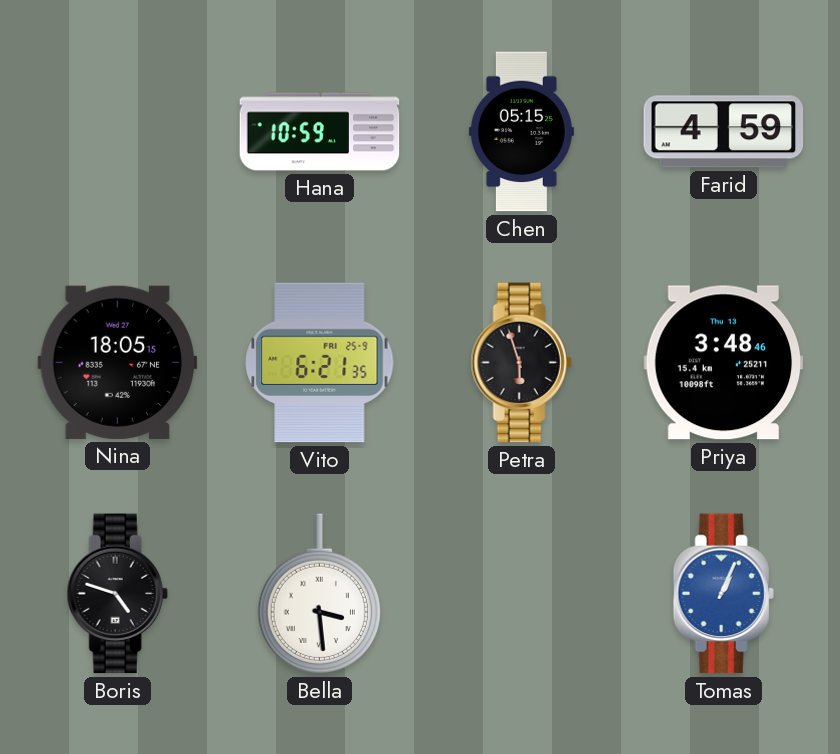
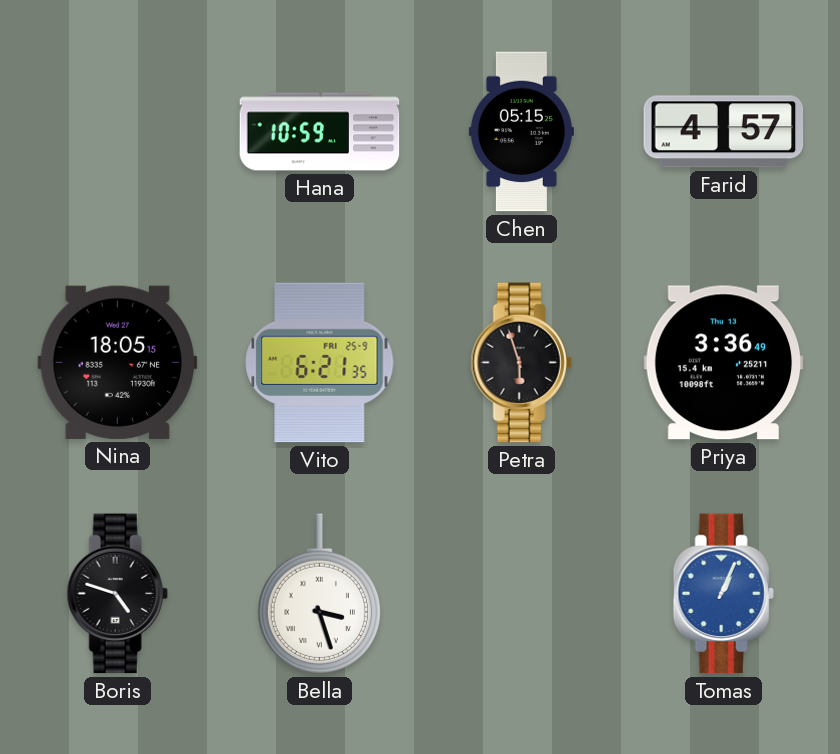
Farid: 4:59 -> 4:57 (724, 132)
Priya: 3:48 -> 3:36 (724, 363)
Bella: 3:29 -> 3:27 (319, 594)
